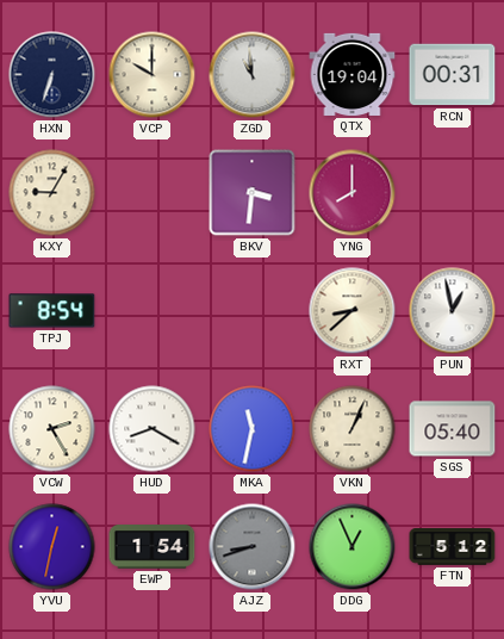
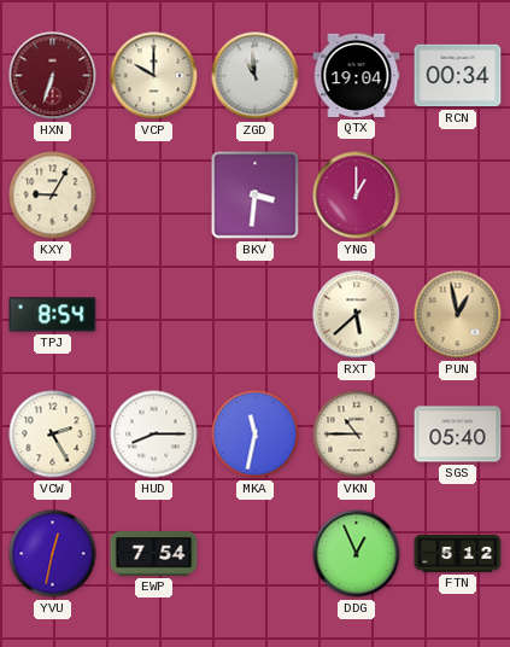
HXN dial: navy -> burgundy (53, 76)
RCN: 00:31 -> 00:34 (458, 76)
YNG: 8:00 -> 1:00 (357, 196)
RXT: 8:38 -> 5:38 (357, 315)
PUN dial: white -> champagne (458, 315)
HUD: 8:20 -> 8:15 (154, 435)
VKN: 1:04 -> 10:45 (357, 435)
EWP: 1:54 -> 7:54 (154, 554)
AJZ: 8:42 -> none (253, 547)
